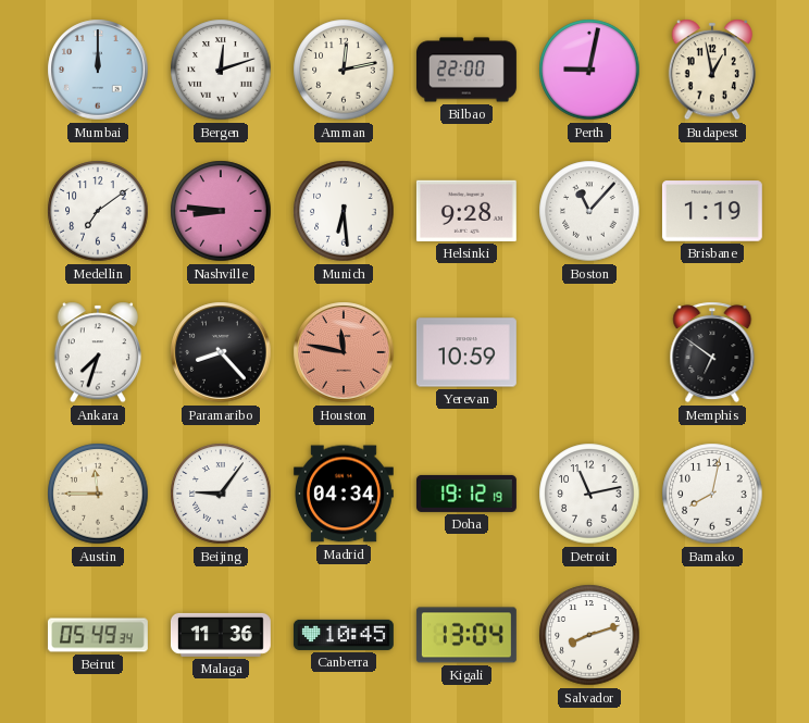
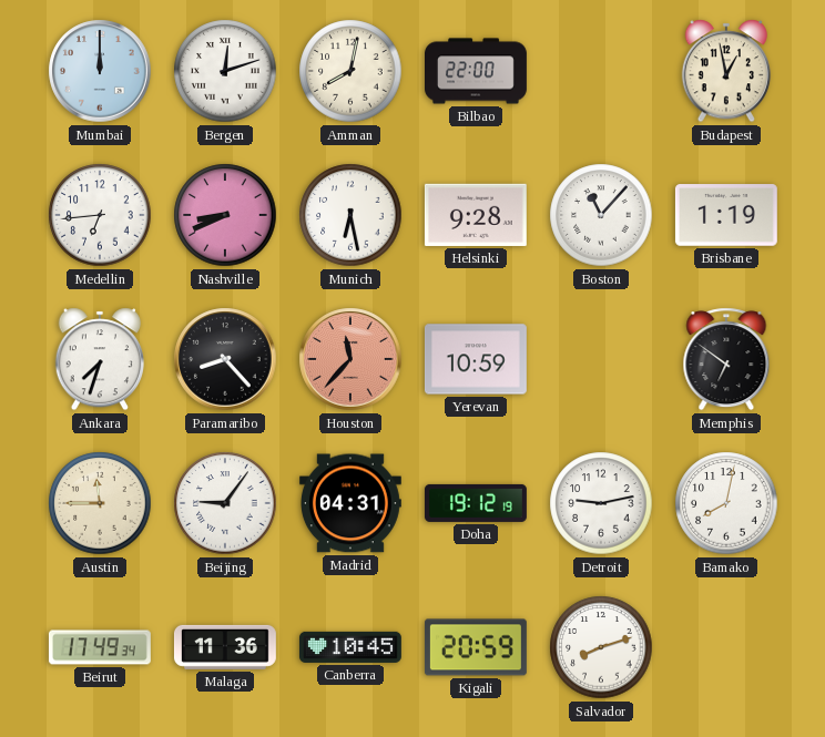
Amman: 12:13 -> 8:02 (350, 71)
Perth: 9:02 -> none (589, 70)
Medellin: 7:09 -> 6:44 (100, 215)
Nashville: 8:46 -> 8:41 (225, 215)
Munich: 6:29 -> 6:28 (350, 215)
Houston: 11:47 -> 11:37 (350, 359)
Madrid: 04:34 -> 04:31 (350, 503)
Detroit: 11:13 -> 9:13 (601, 503)
Beirut: 05:49 -> 17:49 (100, 647)
Kigali: 13:04 -> 20:59 (476, 647)
